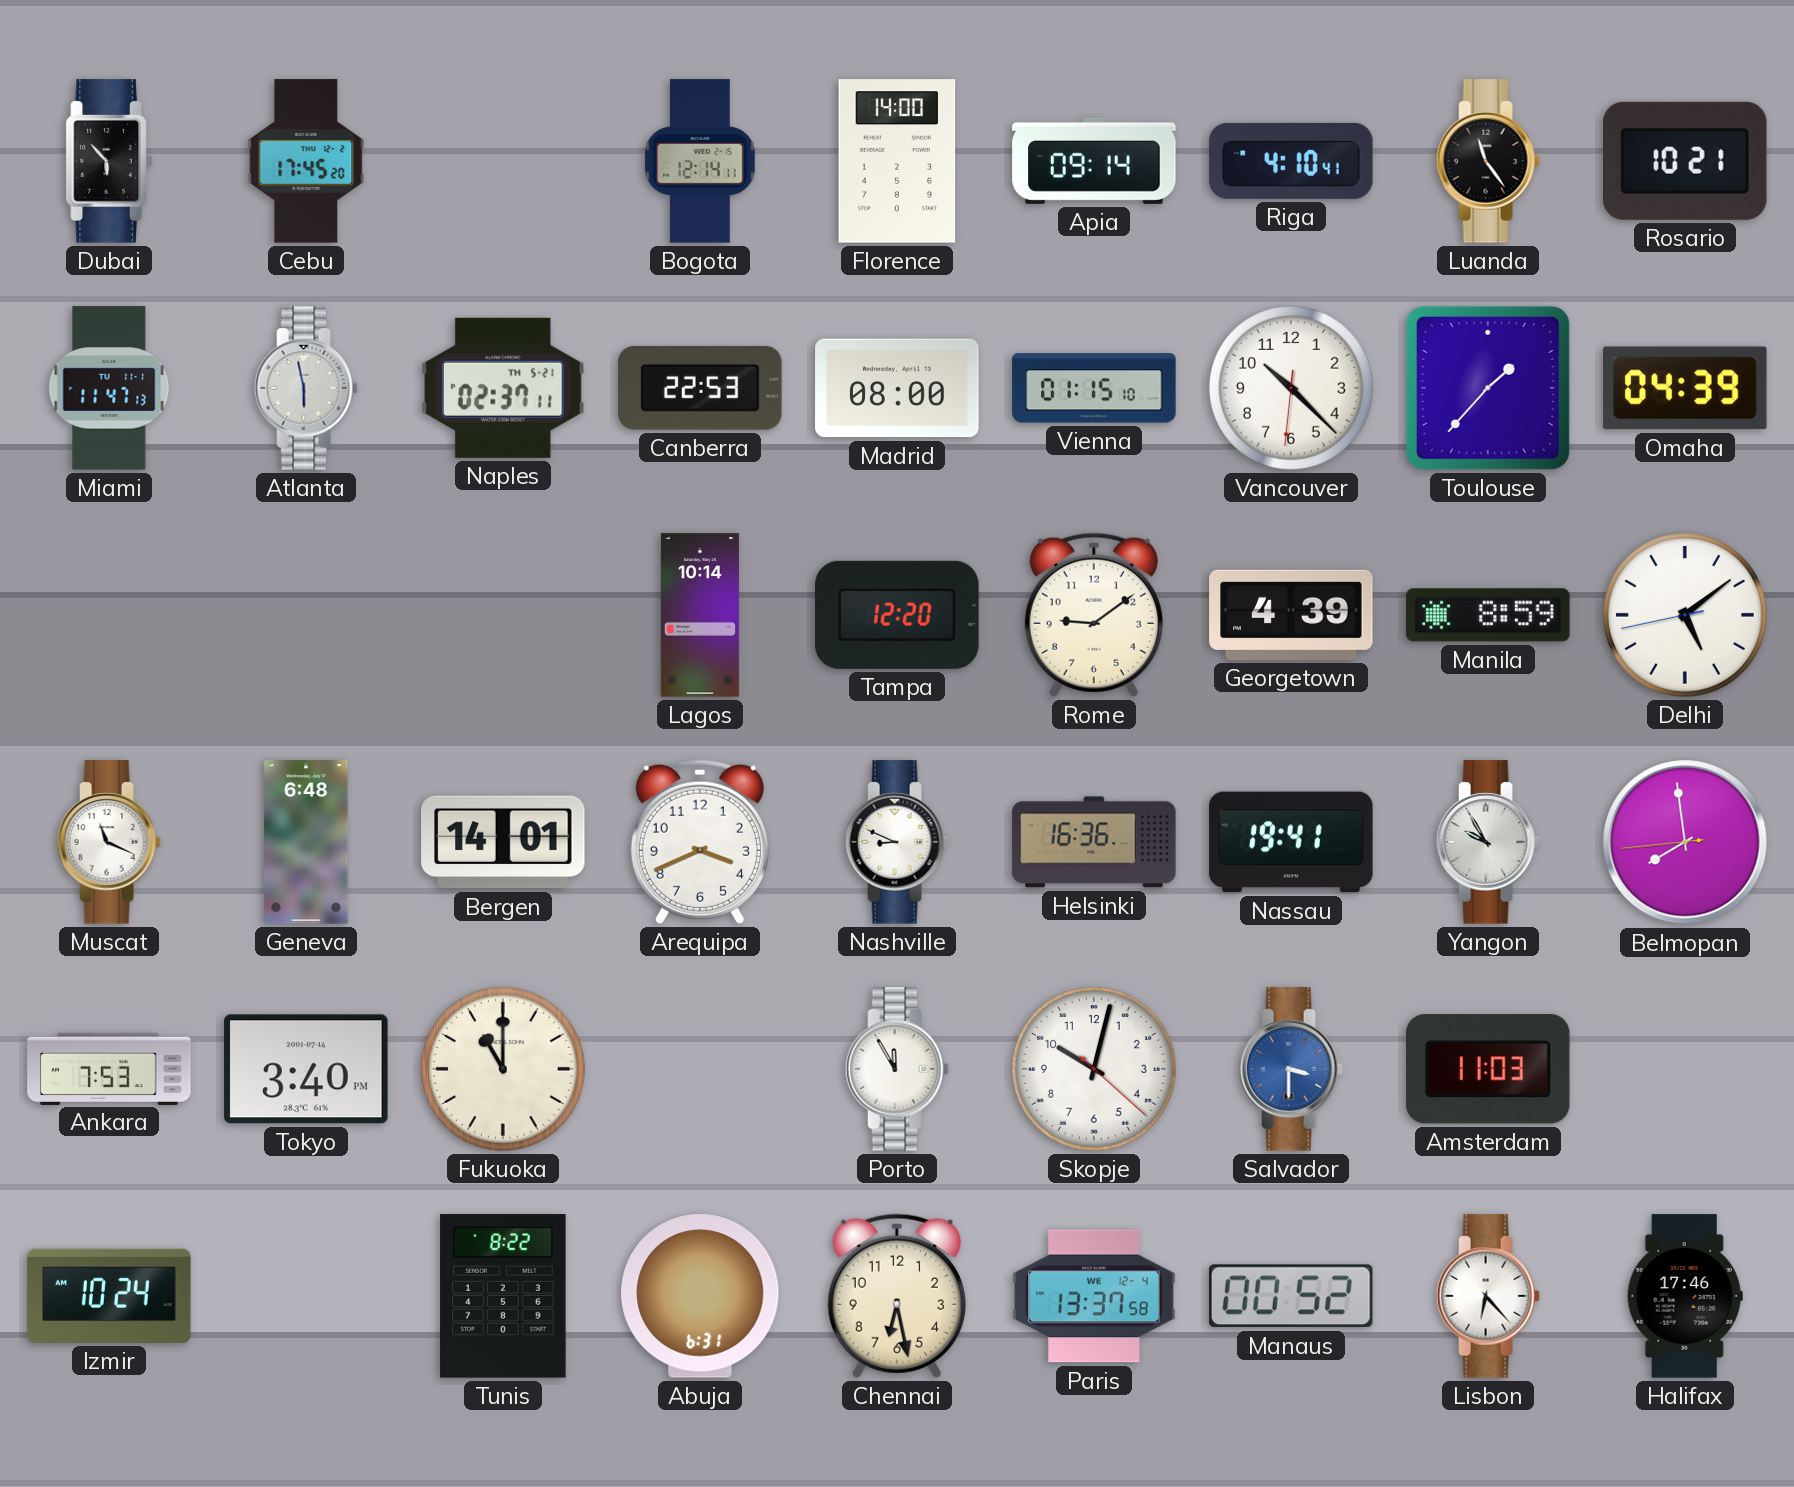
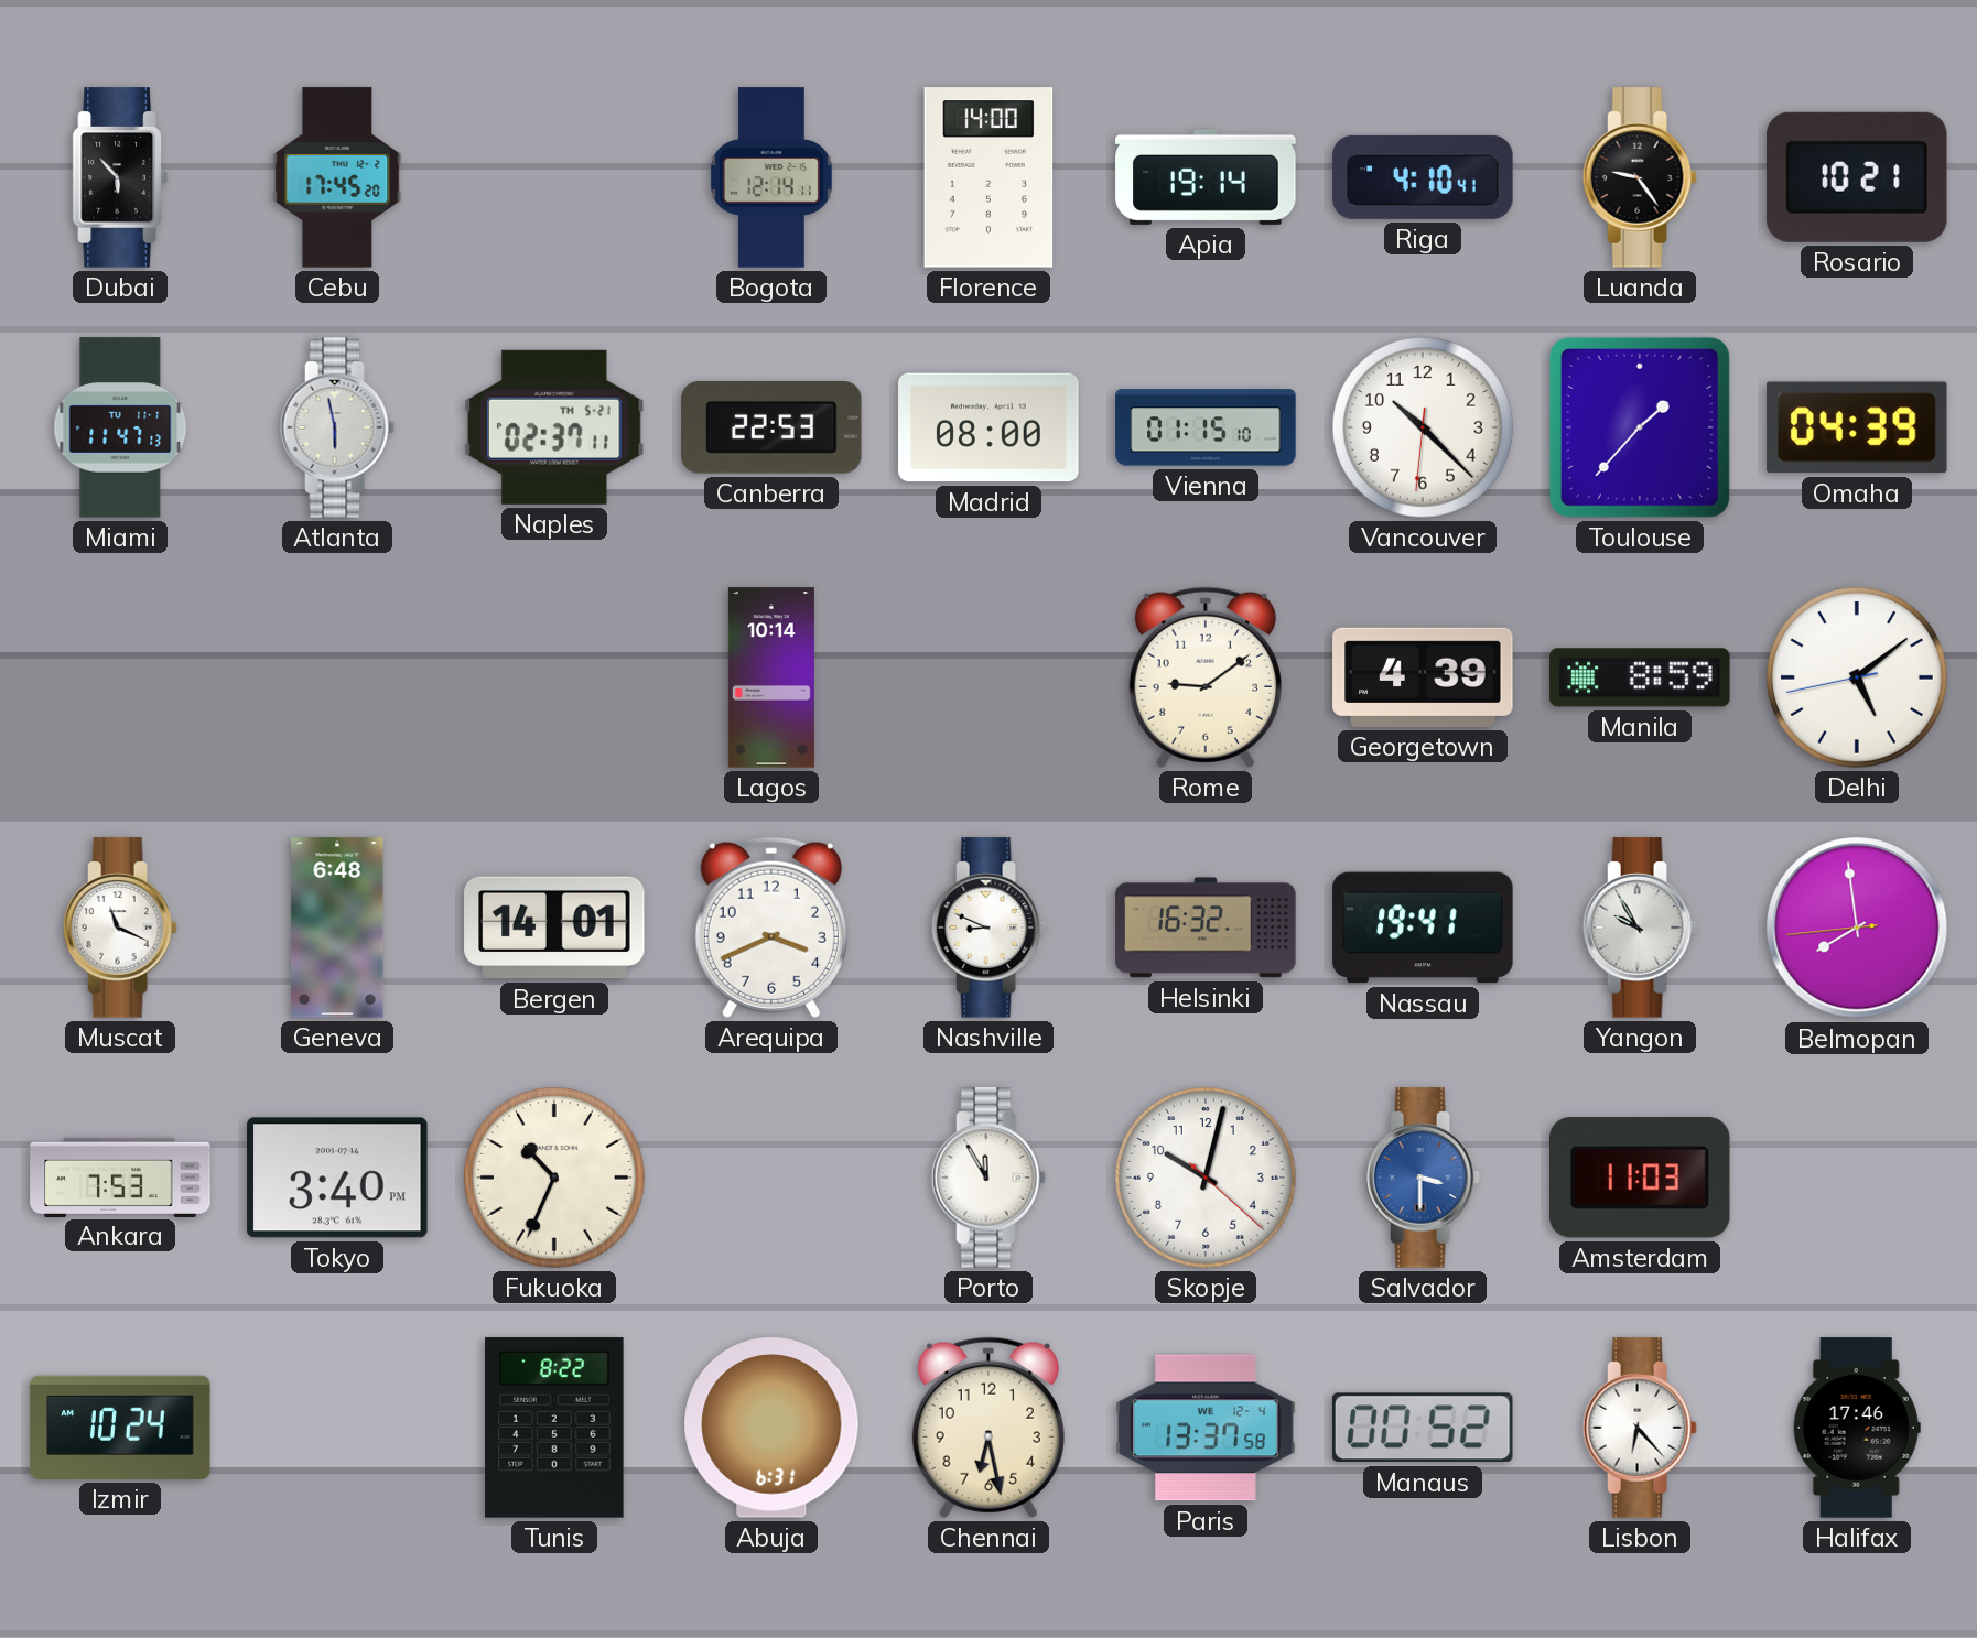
Apia: 09:14 -> 19:14 (1206, 177)
Luanda: 11:24 -> 9:24 (1640, 177)
Tampa: 12:20 -> none (897, 615)
Helsinki: 16:36 -> 16:32 (1206, 928)
Fukuoka: 11:00 -> 10:34 (554, 1178)
